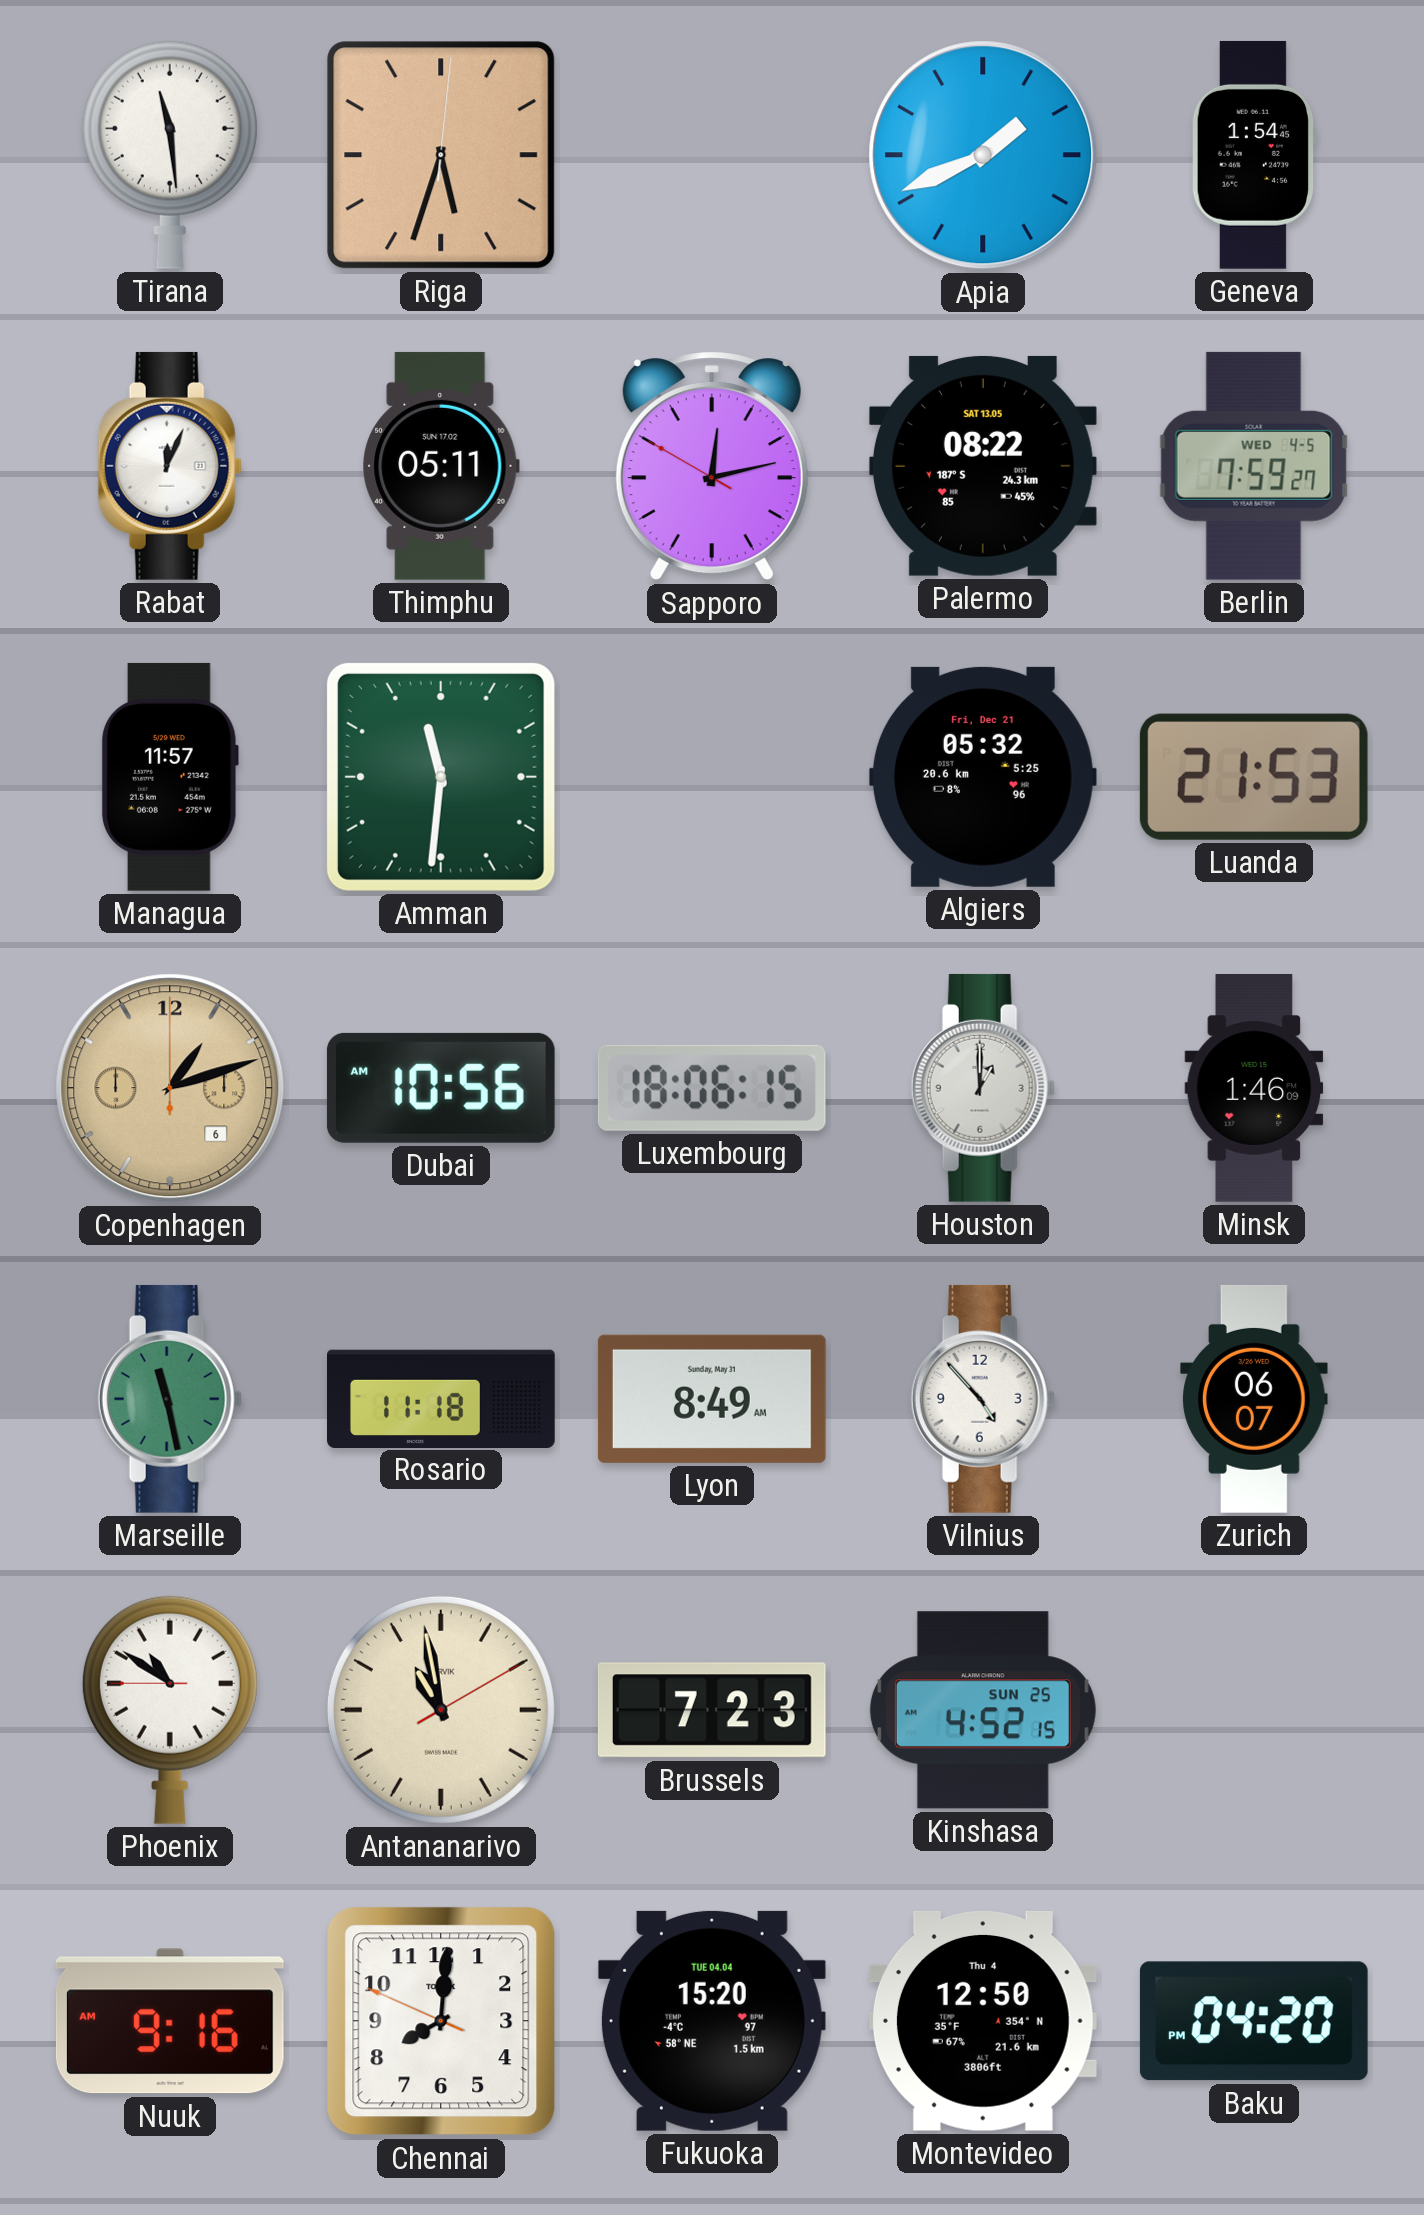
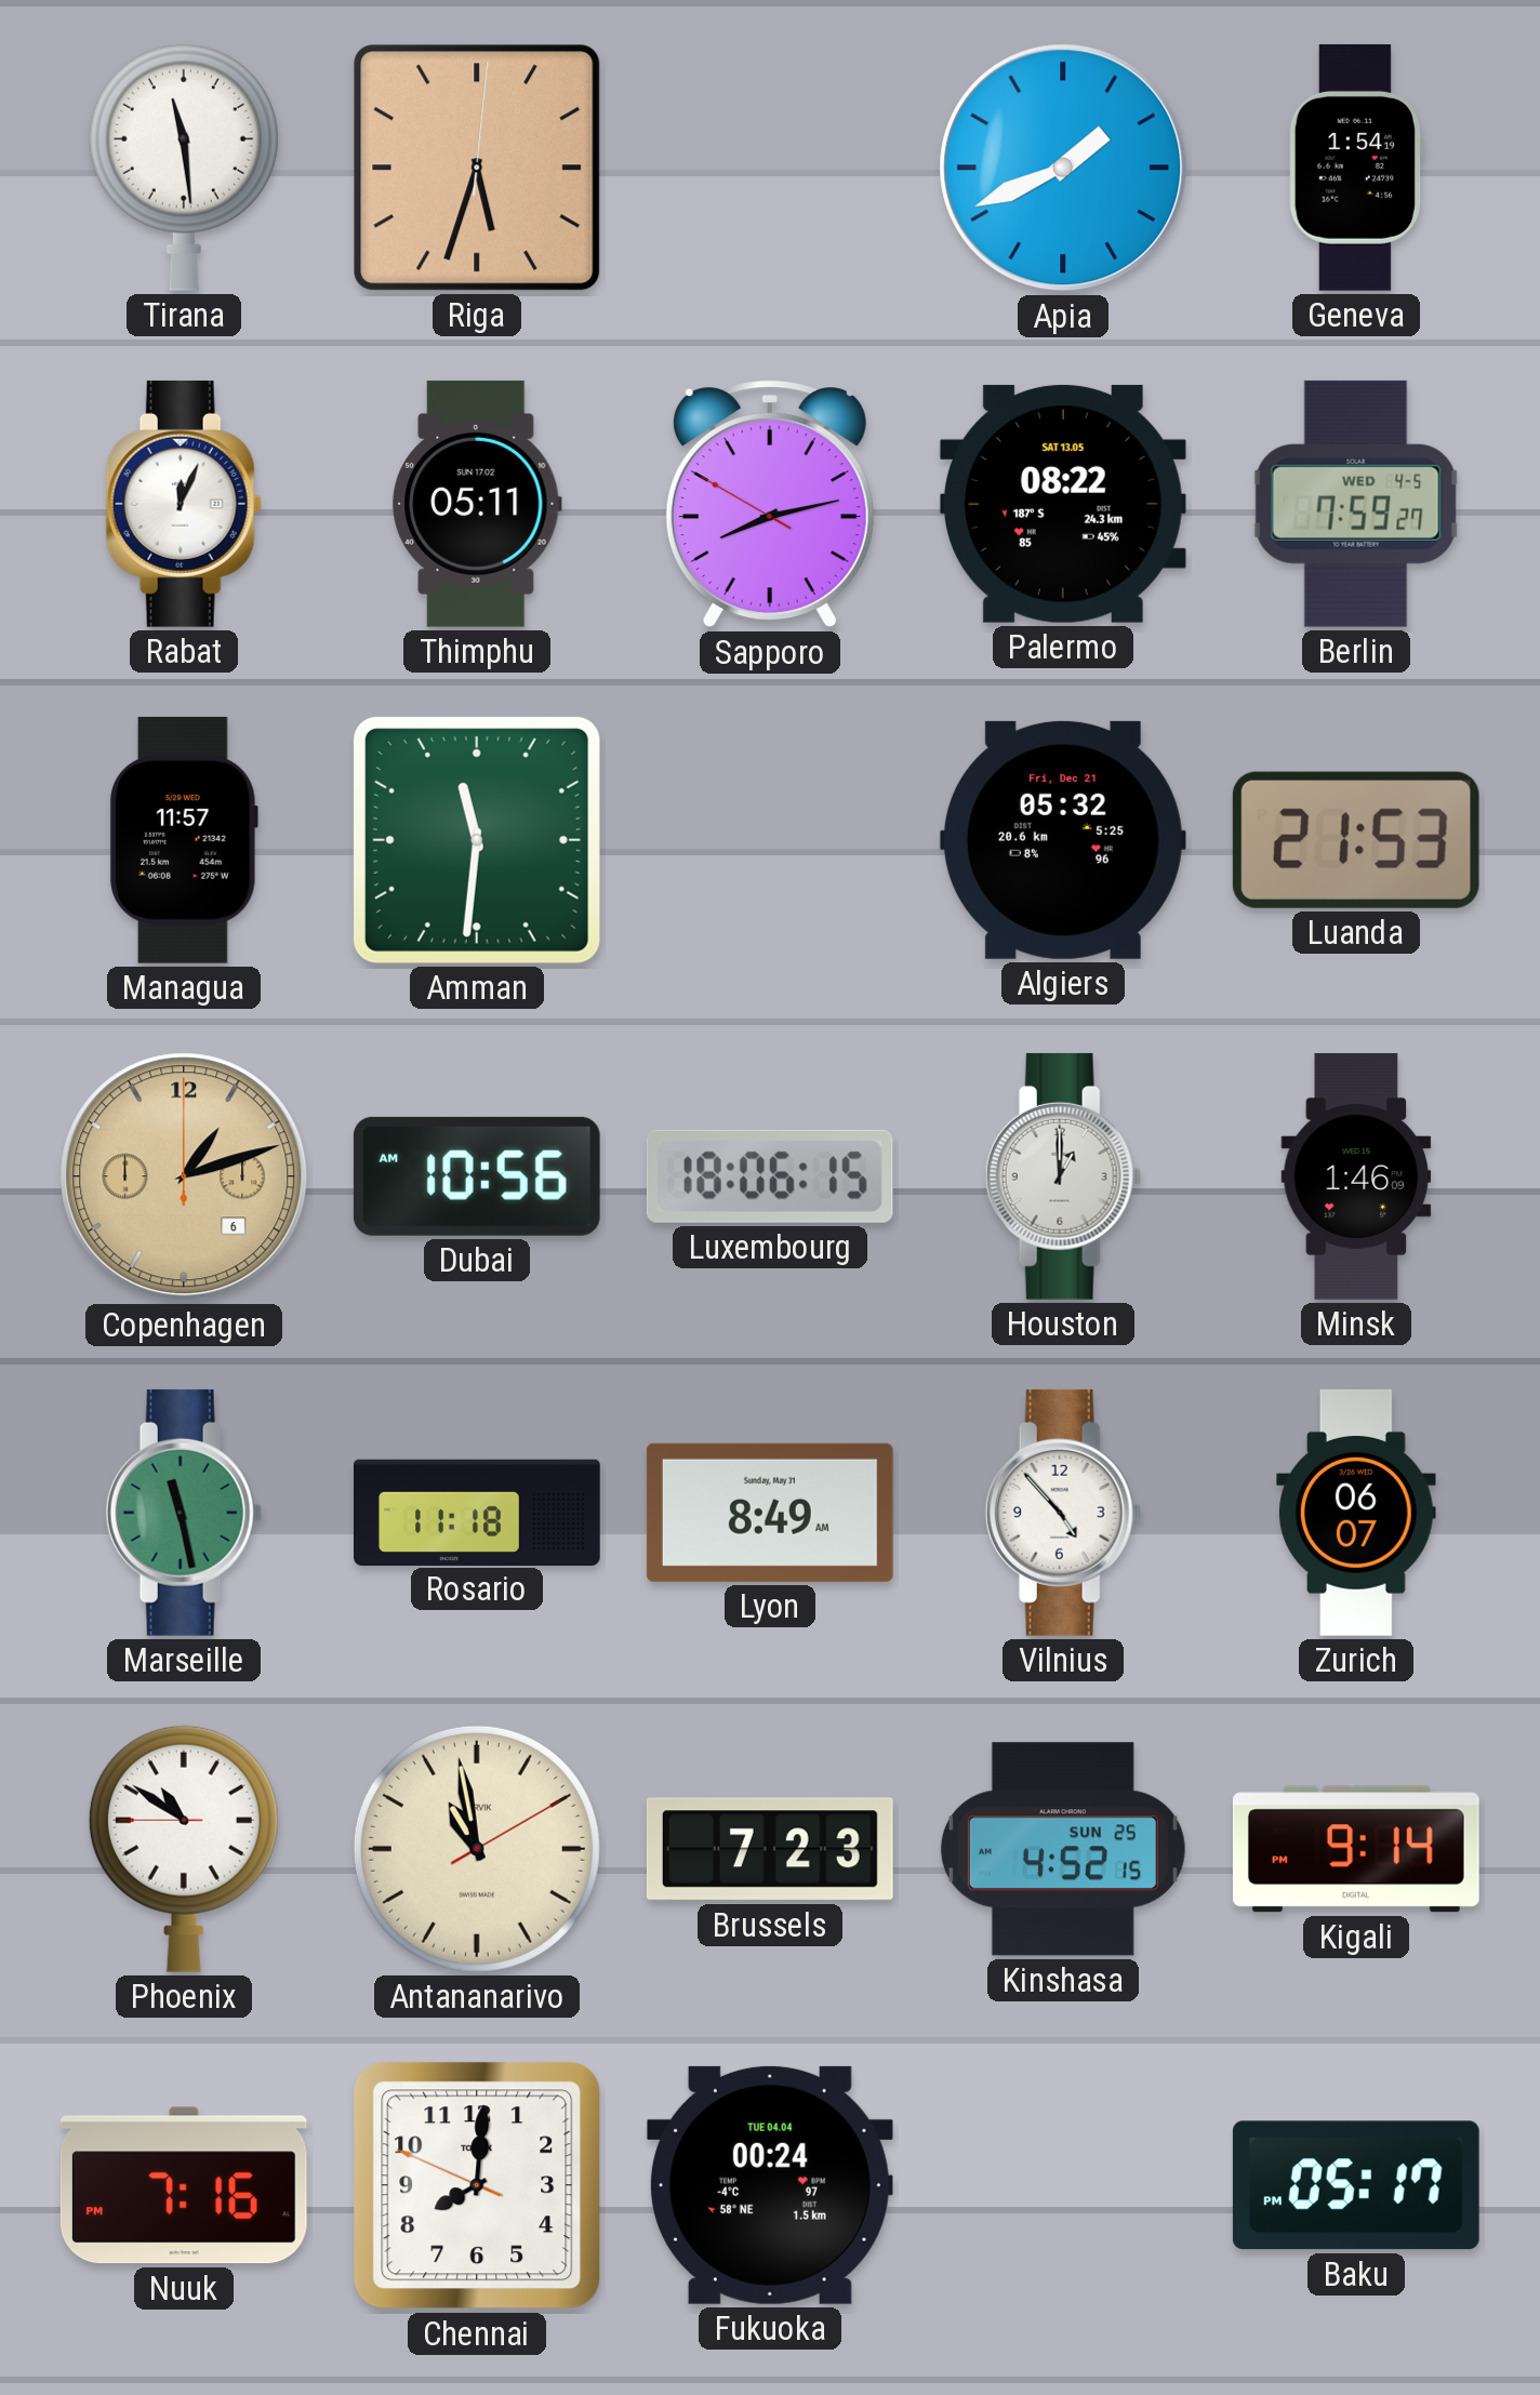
Geneva: 1:54:45 -> 1:54:19 (1355, 168)
Sapporo: 12:12 -> 8:12 (770, 504)
Kigali: none -> 9:14 (1356, 1849)
Nuuk: 9:16 -> 7:16 (184, 2185)
Fukuoka: 15:20 -> 00:24 (770, 2185)
Montevideo: 12:50 -> none (983, 2021)
Baku: 04:20 -> 05:17 (1356, 2185)
